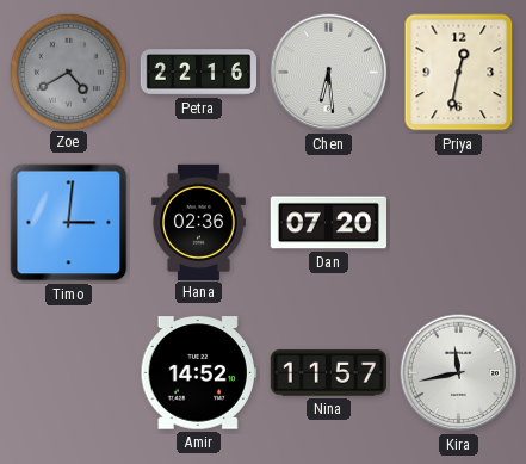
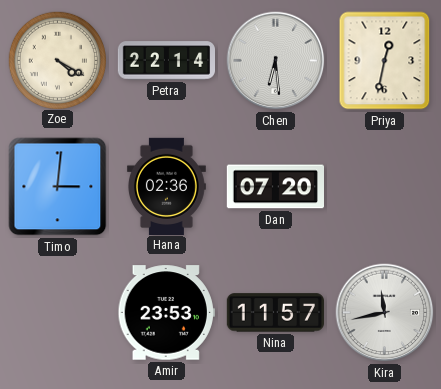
Zoe: 4:40 -> 4:20 (57, 60)
Zoe dial: grey -> cream (57, 60)
Petra: 22:16 -> 22:14 (166, 61)
Amir: 14:52 -> 23:53 (166, 313)
